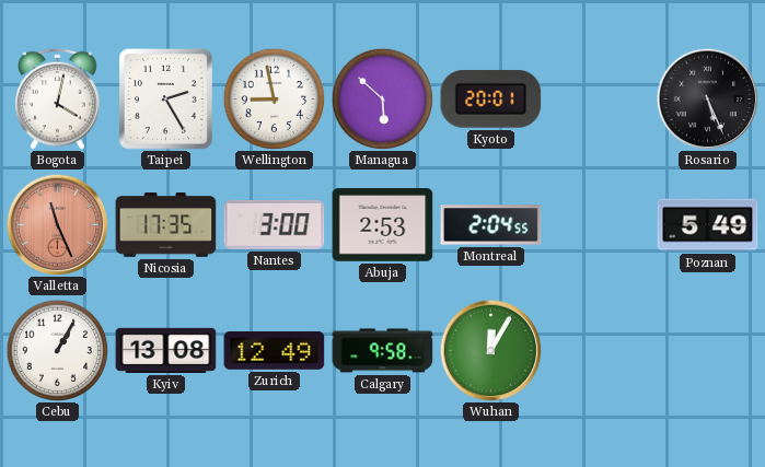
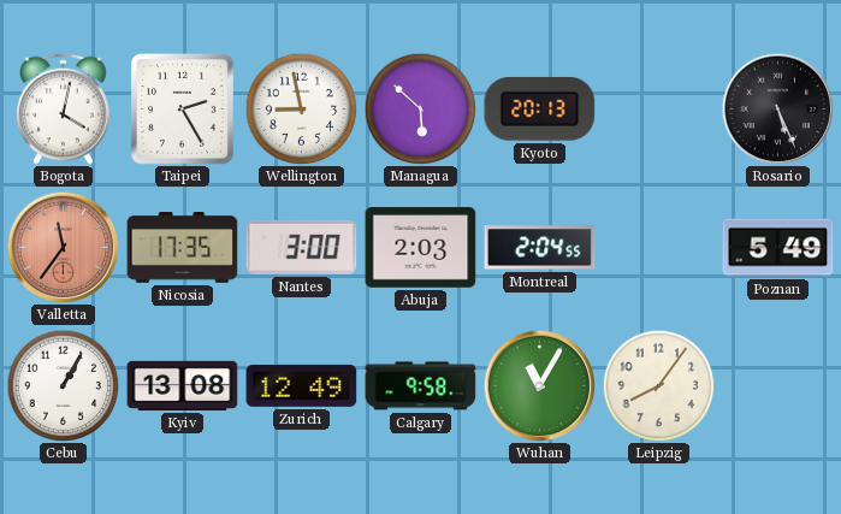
Kyoto: 20:01 -> 20:13 (540, 108)
Valletta: 11:26 -> 11:36 (63, 247)
Abuja: 2:53 -> 2:03 (421, 248)
Wuhan: 12:05 -> 11:05 (539, 385)
Leipzig: none -> 8:06 (658, 385)
